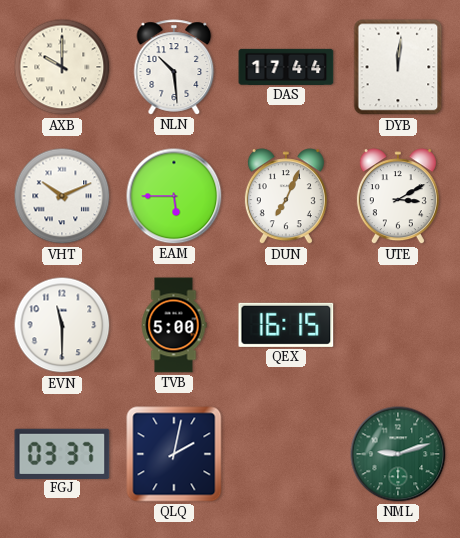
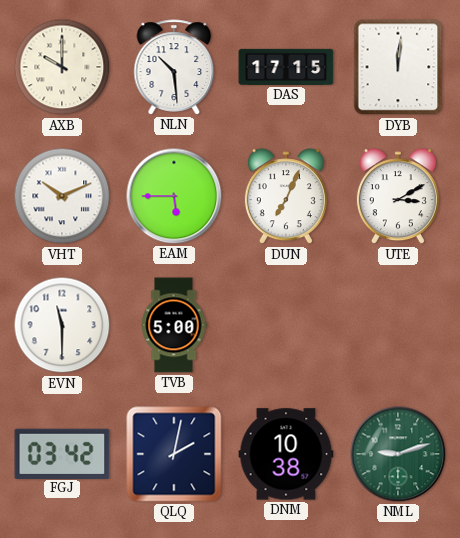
DAS: 17:44 -> 17:15 (286, 67)
QEX: 16:15 -> none (286, 325)
FGJ: 03:37 -> 03:42 (62, 453)
DNM: none -> 10:38 (286, 454)
